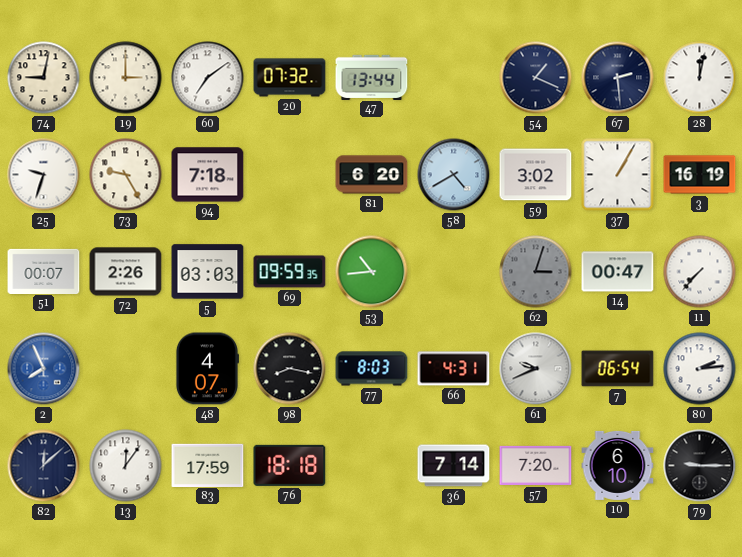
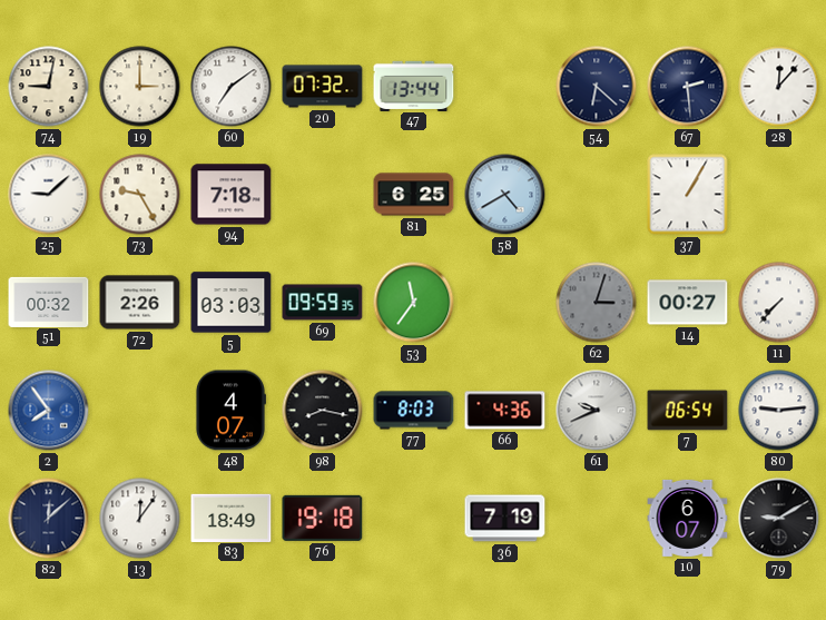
54: 1:19 -> 6:22 (597, 87)
28: 12:02 -> 12:07 (779, 87)
25: 9:33 -> 9:08 (49, 195)
81: 6:20 -> 6:25 (414, 195)
59: 3:02 -> none (536, 175)
3: 16:19 -> none (700, 175)
51: 00:07 -> 00:32 (49, 302)
53: 10:44 -> 11:36 (414, 303)
14: 00:47 -> 00:27 (688, 303)
2: 7:56 -> 7:54 (49, 411)
66: 4:31 -> 4:36 (505, 411)
80: 2:14 -> 9:14 (779, 411)
83: 17:59 -> 18:49 (232, 518)
76: 18:18 -> 19:18 (323, 518)
36: 7:14 -> 7:19 (505, 519)
57: 7:20 -> none (536, 465)
10: 6:10 -> 6:07 (688, 518)
79: 9:15 -> 9:10 (779, 519)
